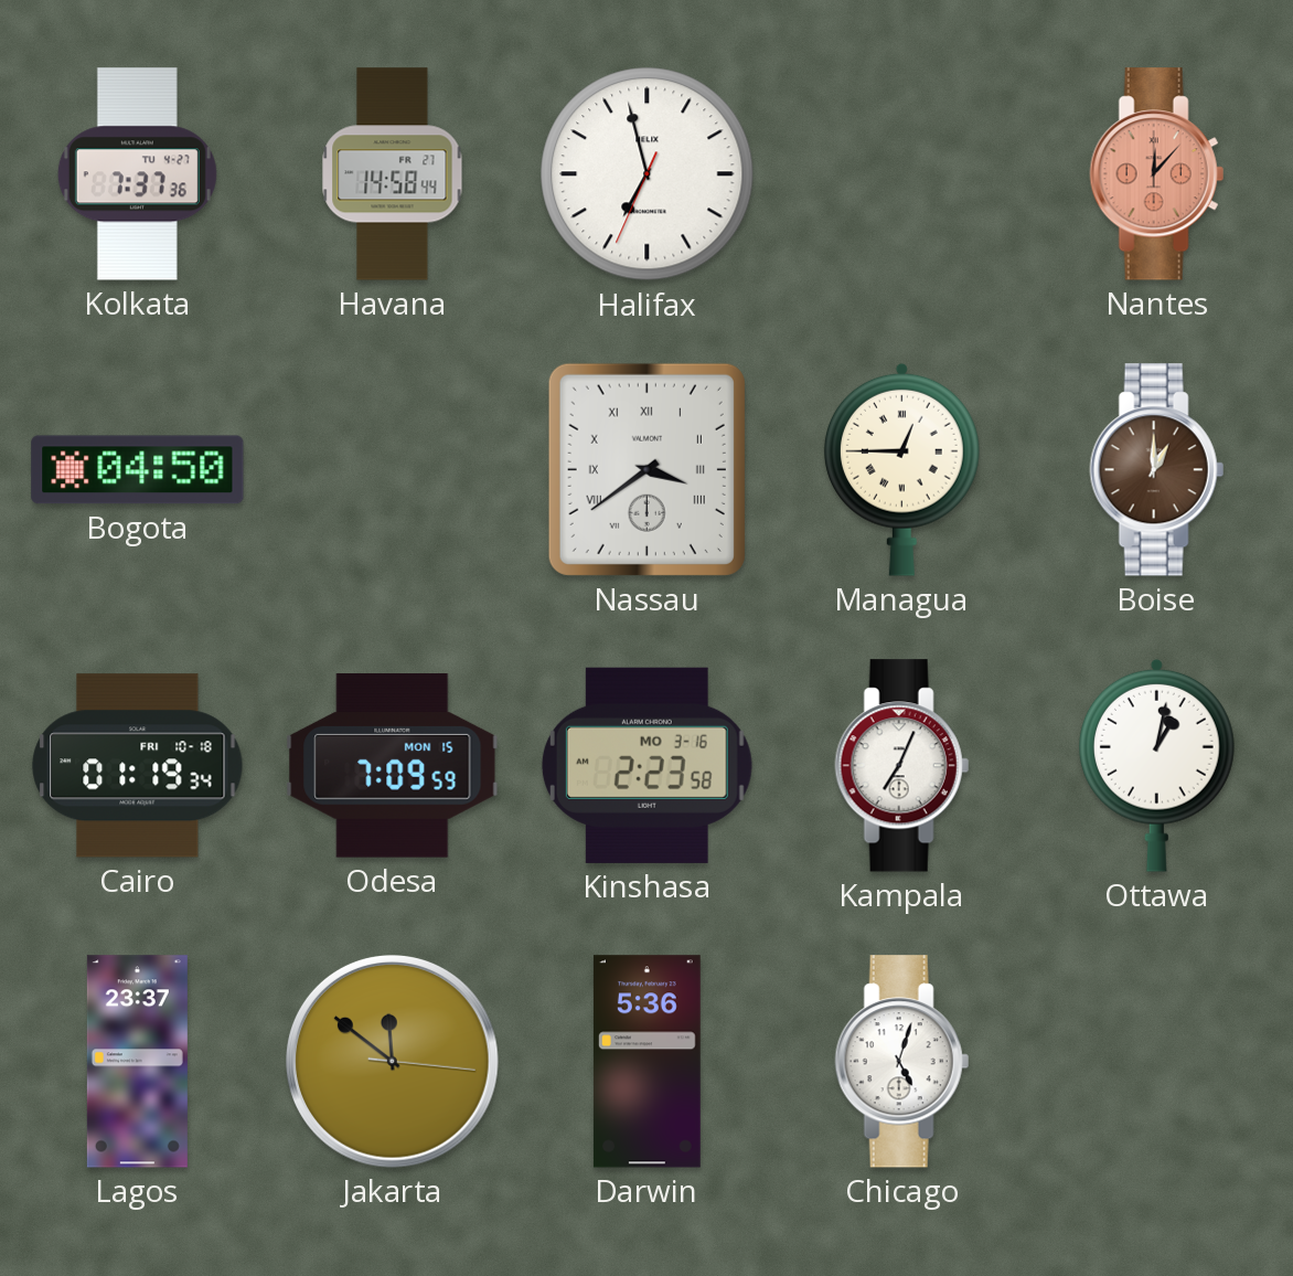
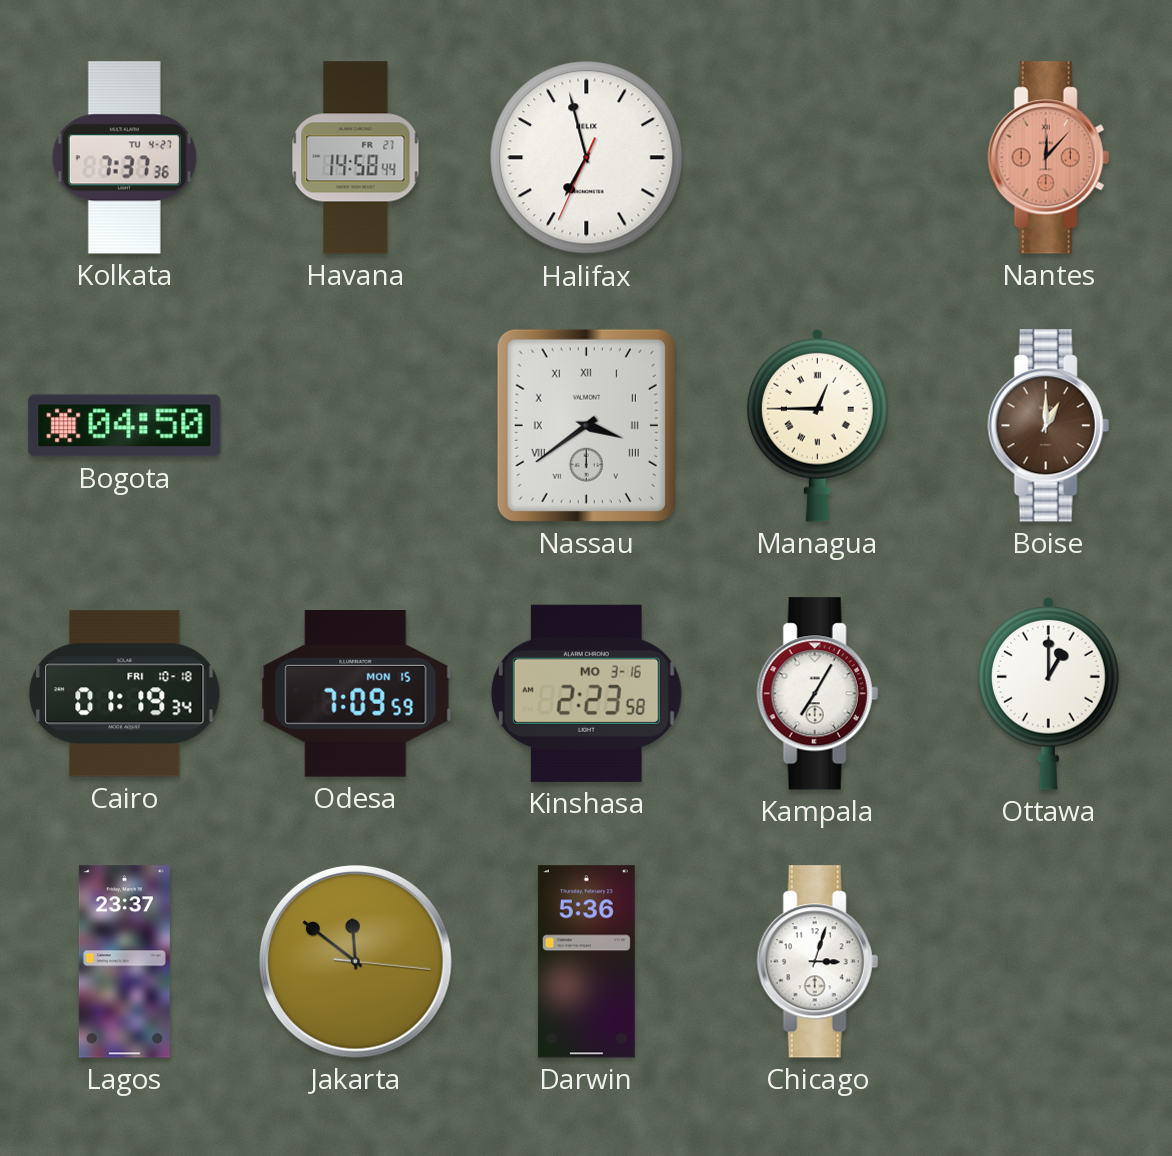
Kampala: 7:04 -> 7:05 (817, 694)
Ottawa: 1:02 -> 1:00 (1048, 693)
Chicago: 5:03 -> 3:03 (817, 962)
